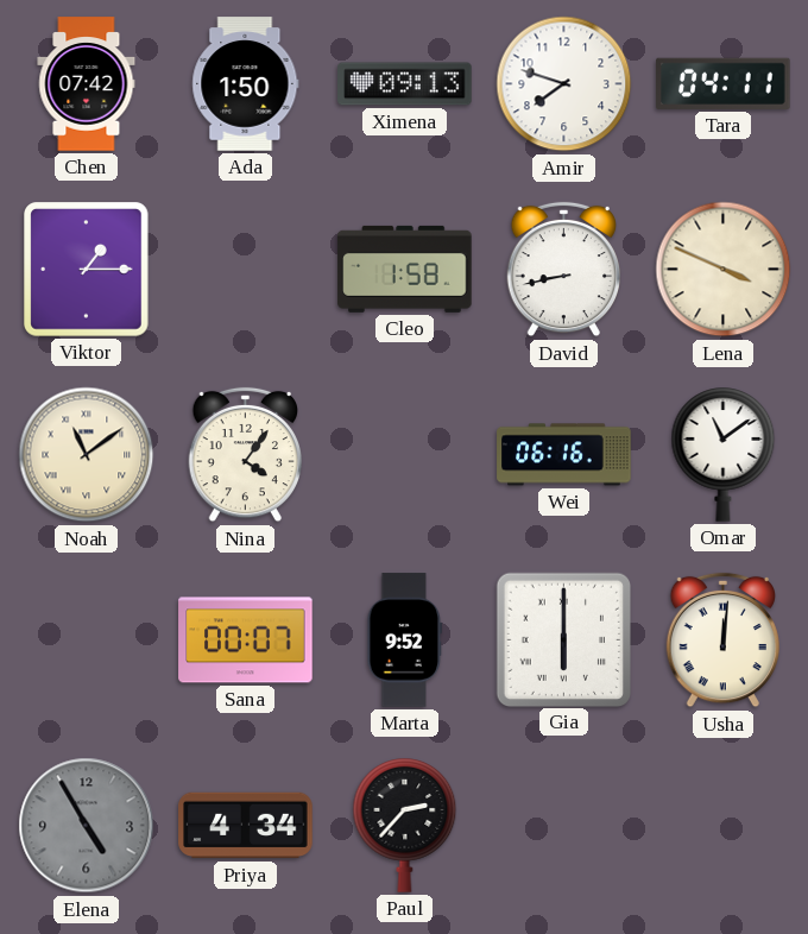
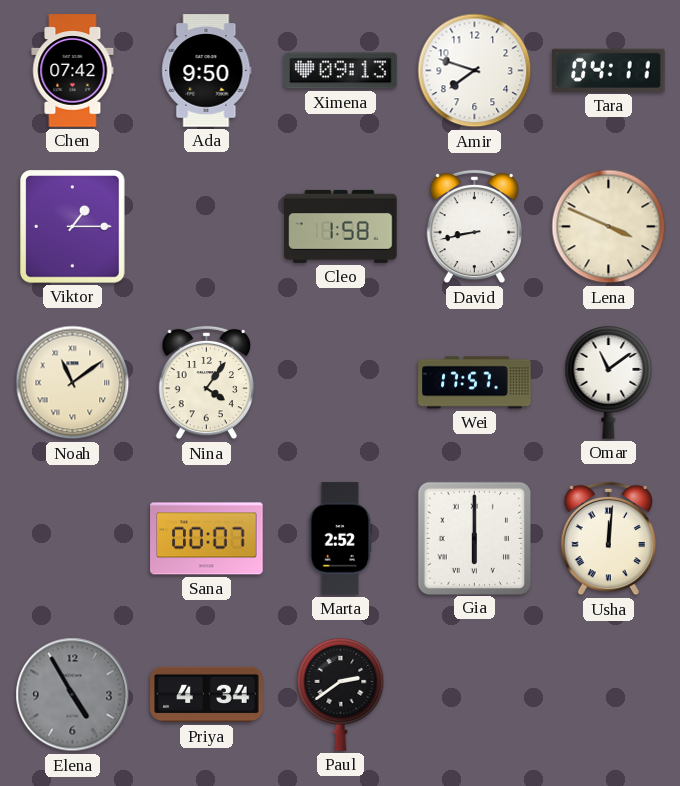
Ada: 1:50 -> 9:50 (207, 71)
Wei: 06:16 -> 17:57 (475, 383)
Marta: 9:52 -> 2:52 (341, 539)
Paul: 2:37 -> 2:39 (341, 695)
